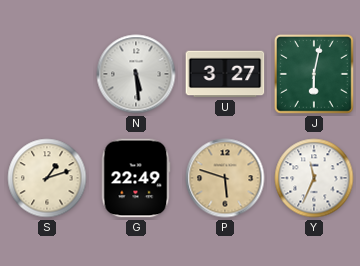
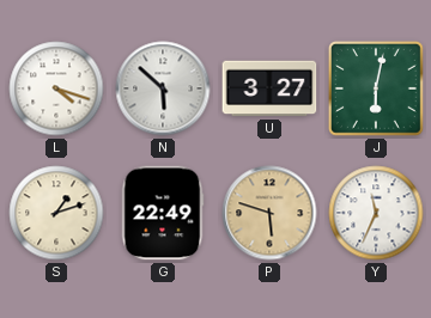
L: none -> 4:18 (56, 88)
N: 5:29 -> 5:52 (163, 88)
